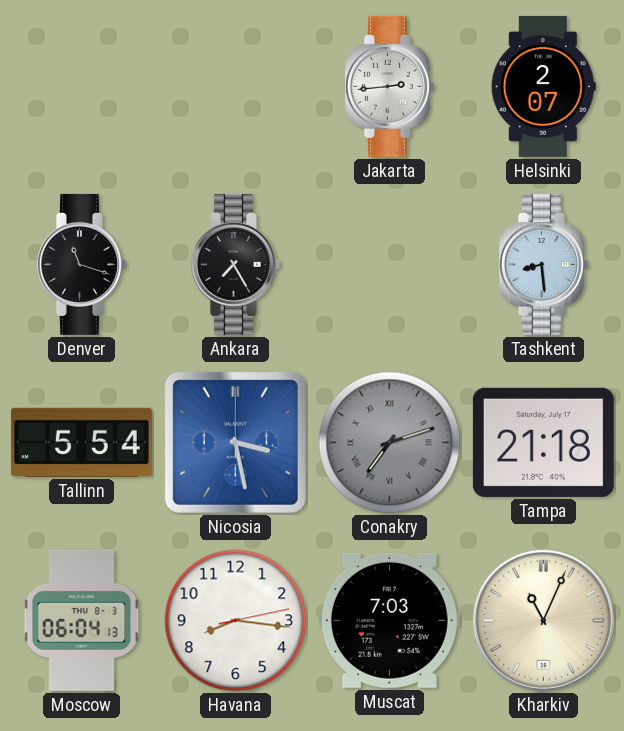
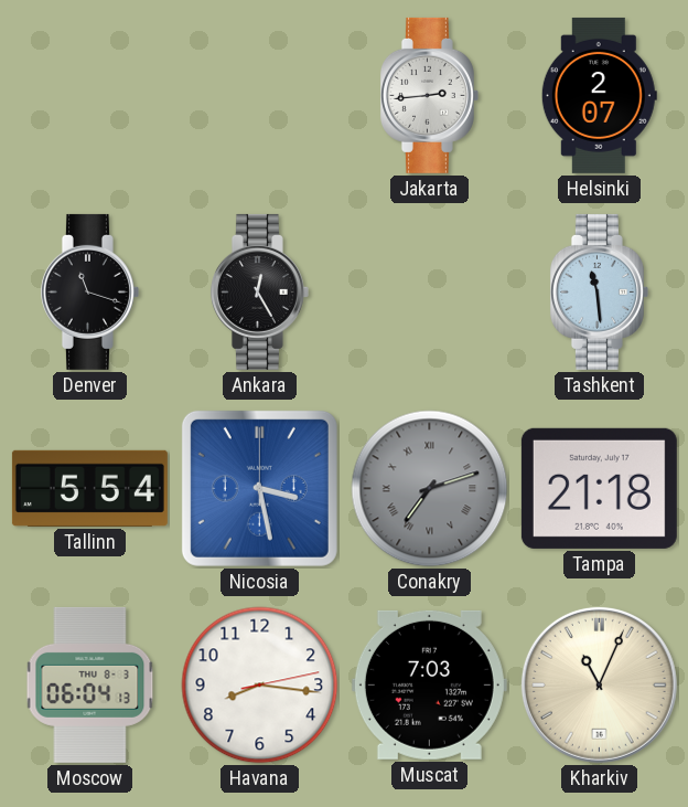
Ankara: 7:25 -> 12:25 (259, 291)
Tashkent: 8:29 -> 11:29 (599, 291)
